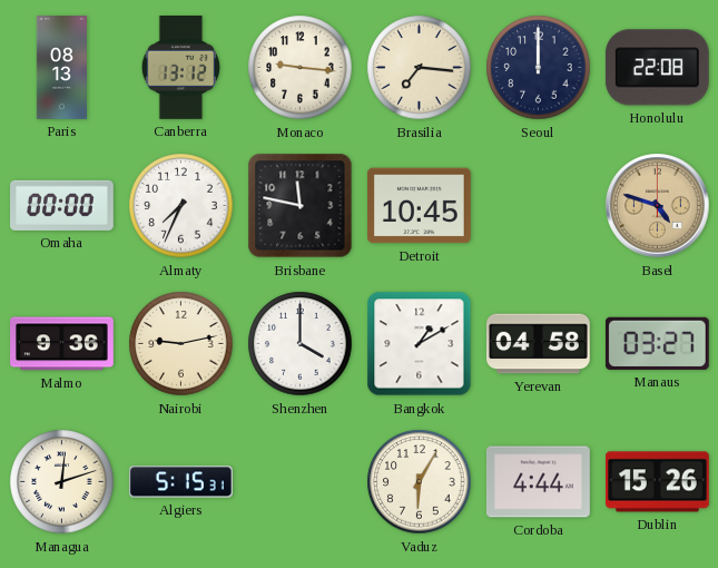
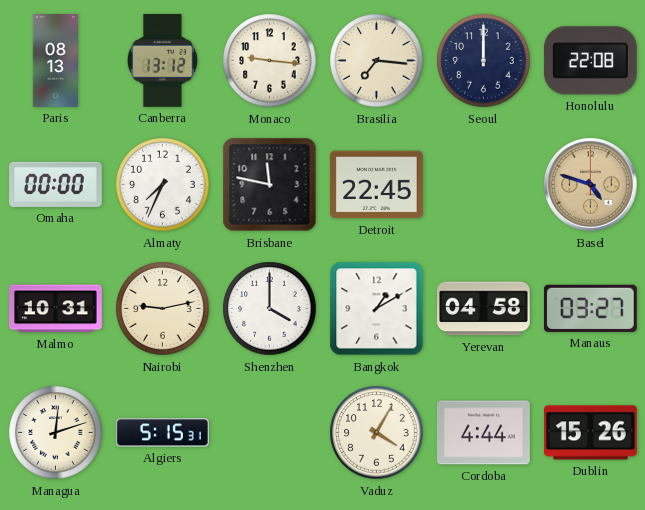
Detroit: 10:45 -> 22:45 (376, 185)
Malmo: 9:36 -> 10:31 (56, 309)
Vaduz: 6:05 -> 4:05 (377, 433)
